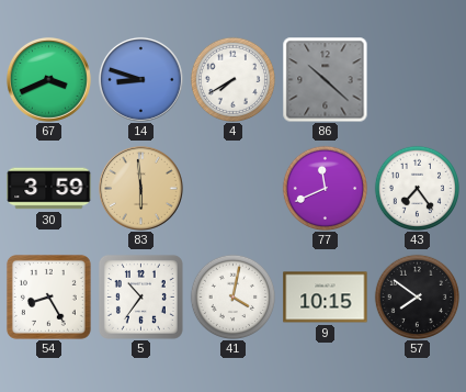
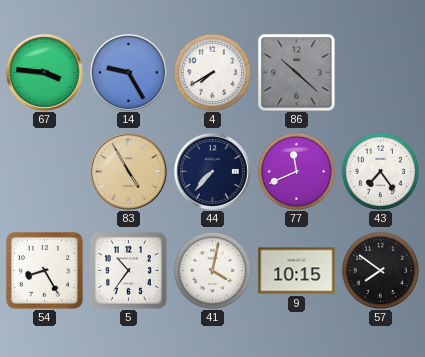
67: 3:41 -> 3:46 (44, 72)
14: 8:48 -> 9:25 (128, 72)
30: 3:59 -> none (49, 189)
83: 5:59 -> 4:55 (128, 171)
44: none -> 7:37 (212, 171)
